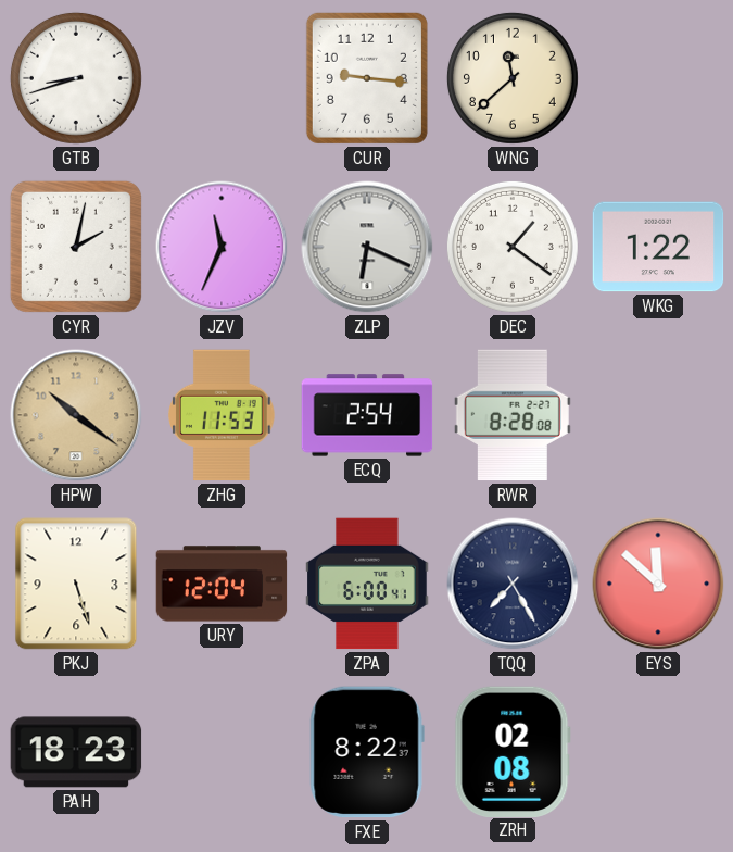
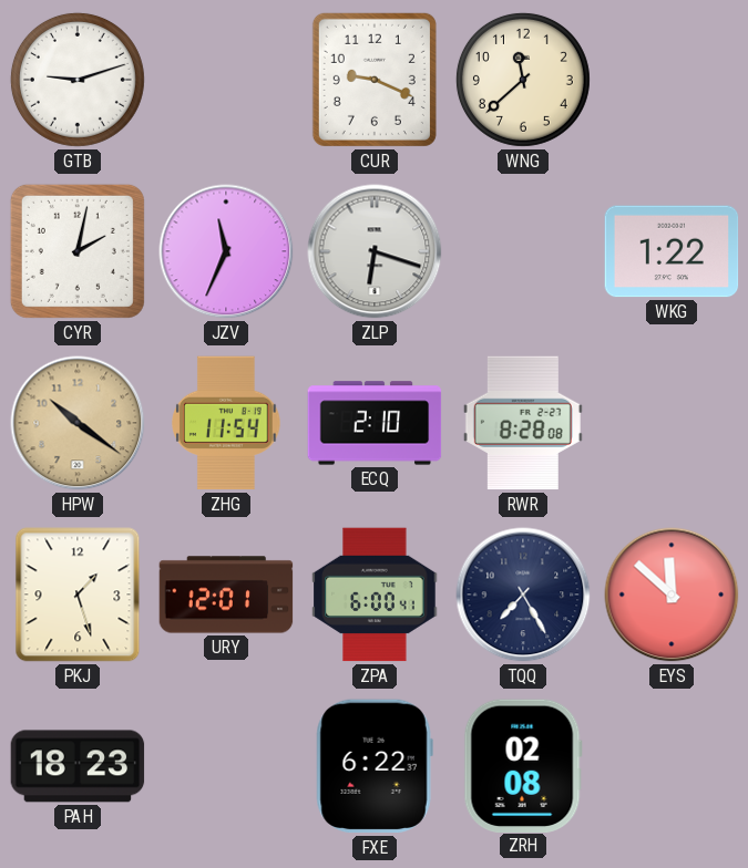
GTB: 8:42 -> 9:12 (78, 80)
CUR: 9:16 -> 9:19 (375, 80)
ZLP: 6:19 -> 6:18 (375, 251)
DEC: 1:21 -> none (513, 247)
ZHG: 11:53 -> 11:54 (227, 423)
ECQ: 2:54 -> 2:10 (375, 423)
PKJ: 5:27 -> 1:27 (78, 595)
URY: 12:04 -> 12:01 (226, 595)
FXE: 8:22 -> 6:22 (375, 766)
